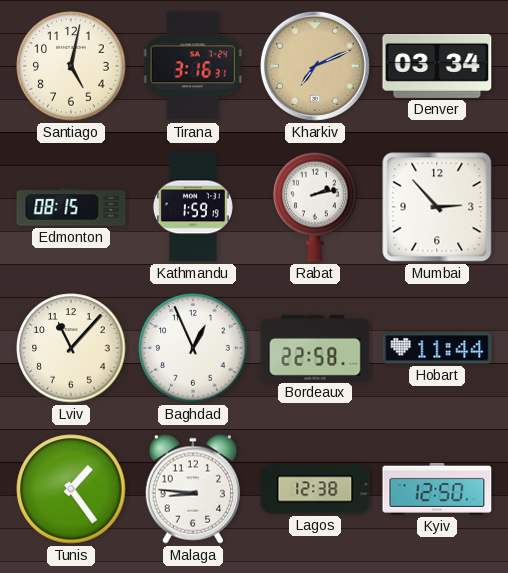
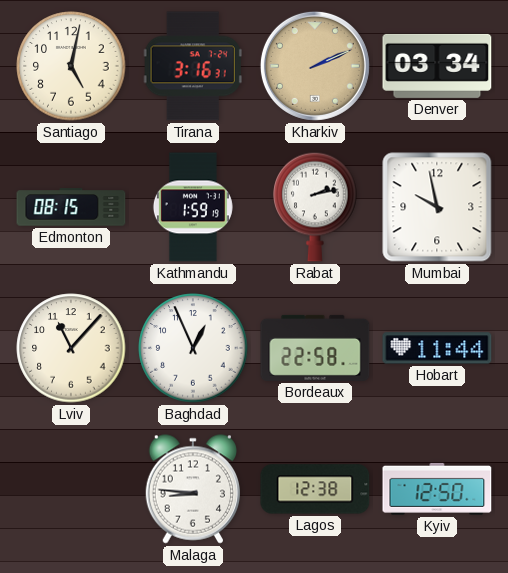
Kharkiv: 7:11 -> 2:11 (315, 66)
Mumbai: 2:53 -> 9:58 (437, 207)
Tunis: 1:24 -> none (71, 489)
